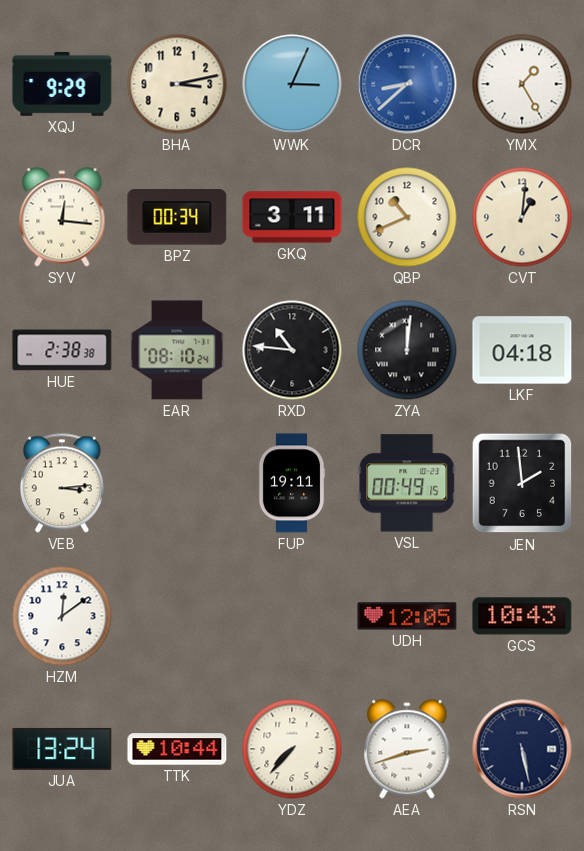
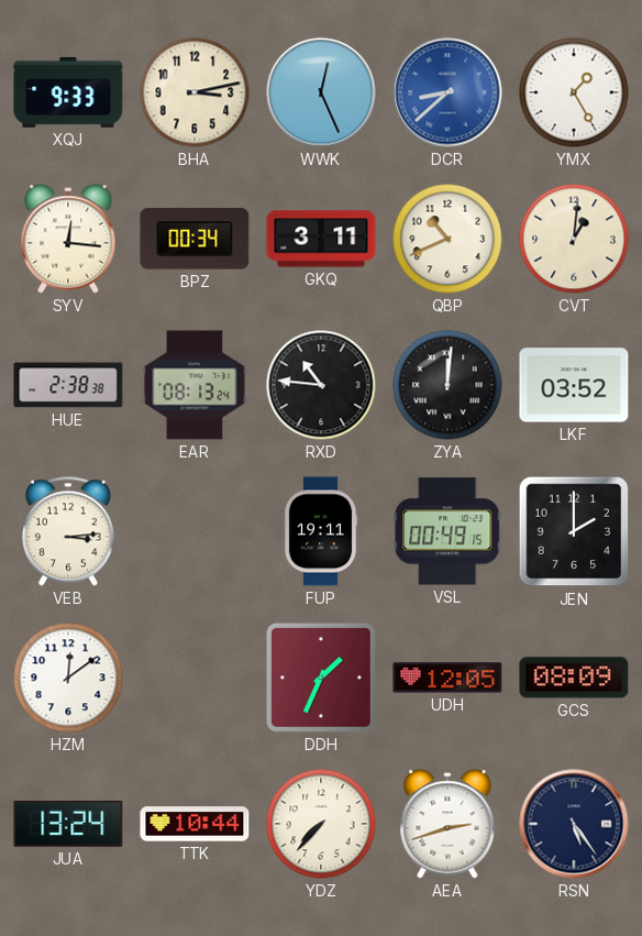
XQJ: 9:29 -> 9:33 (68, 92)
WWK: 3:04 -> 12:26 (321, 92)
EAR: 08:10 -> 08:13 (195, 385)
LKF: 04:18 -> 03:52 (574, 385)
JEN: 1:59 -> 2:00 (574, 531)
DDH: none -> 1:34 (321, 678)
GCS: 10:43 -> 08:09 (574, 678)
RSN: 5:28 -> 5:24 (574, 824)
